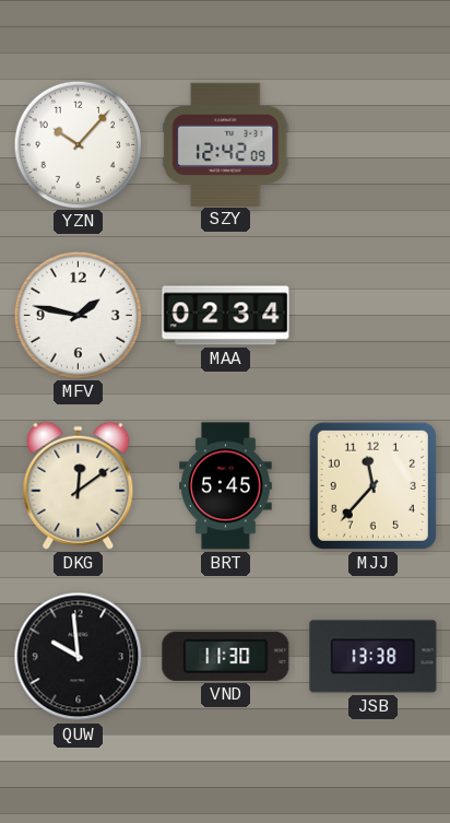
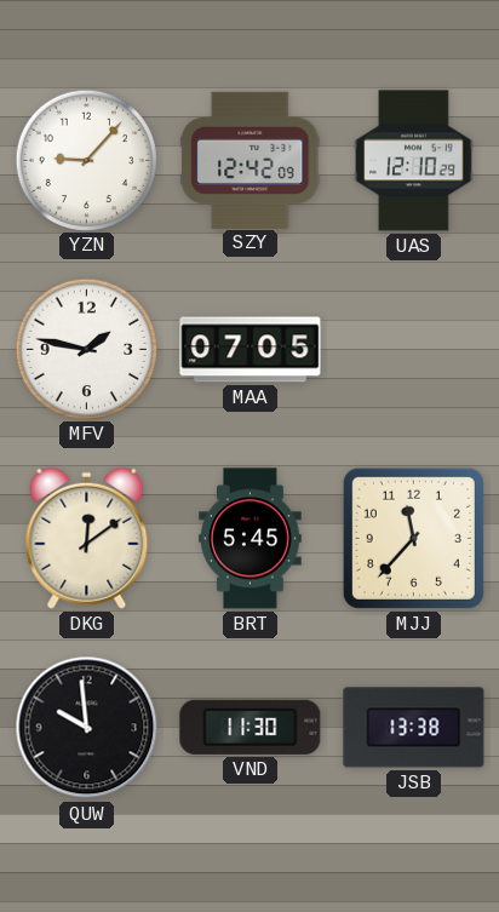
YZN: 10:07 -> 9:07 (86, 160)
UAS: none -> 12:10 (414, 161)
MAA: 02:34 -> 07:05 (251, 350)
